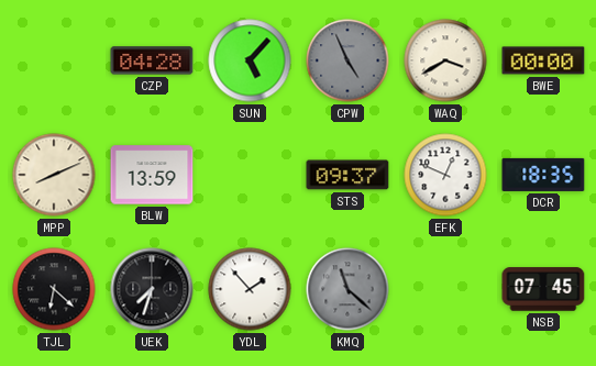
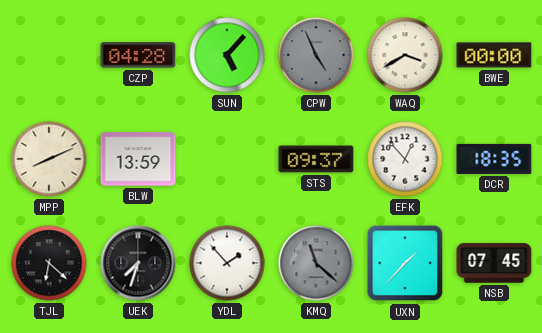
EFK: 12:49 -> 12:53 (405, 159)
UXN: none -> 1:37 (405, 263)
